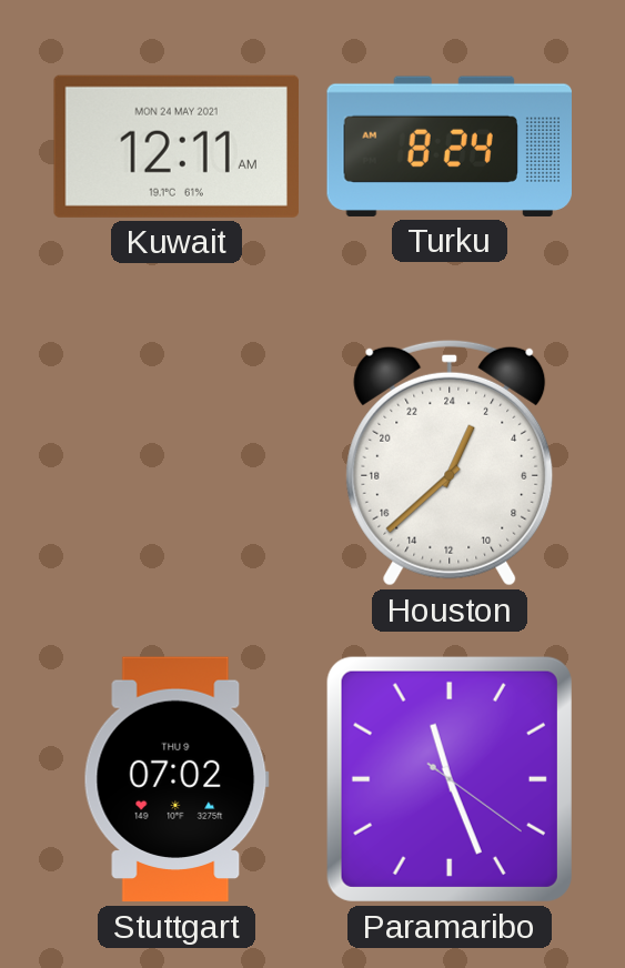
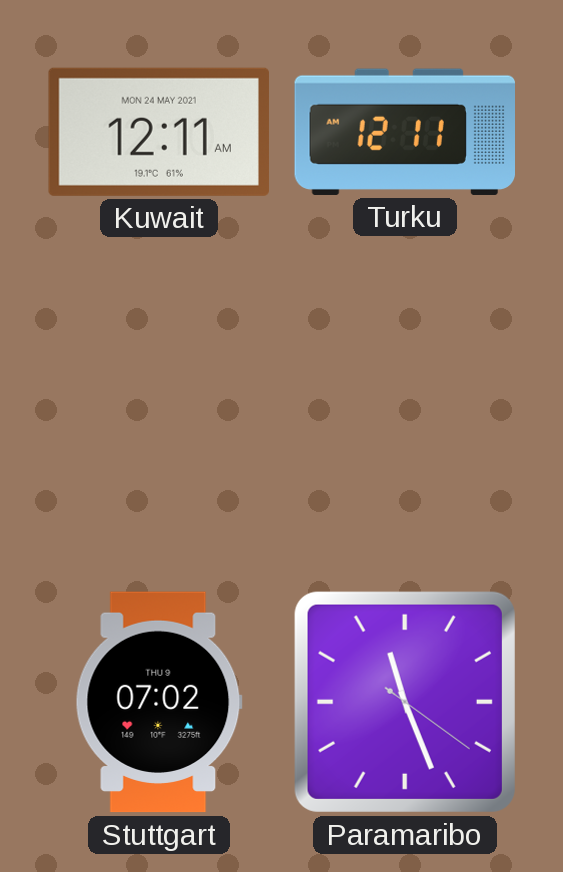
Turku: 8:24 -> 12:11 (404, 132)
Houston: 1:38 -> none (450, 463)
